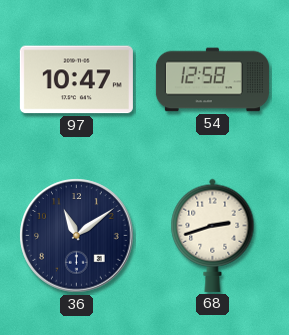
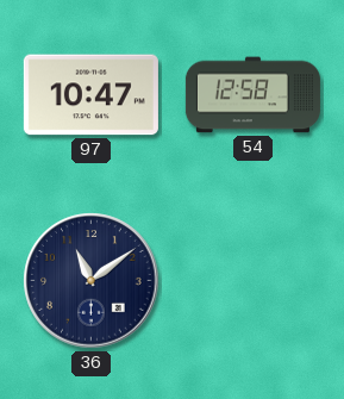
68: 2:42 -> none (213, 235)
